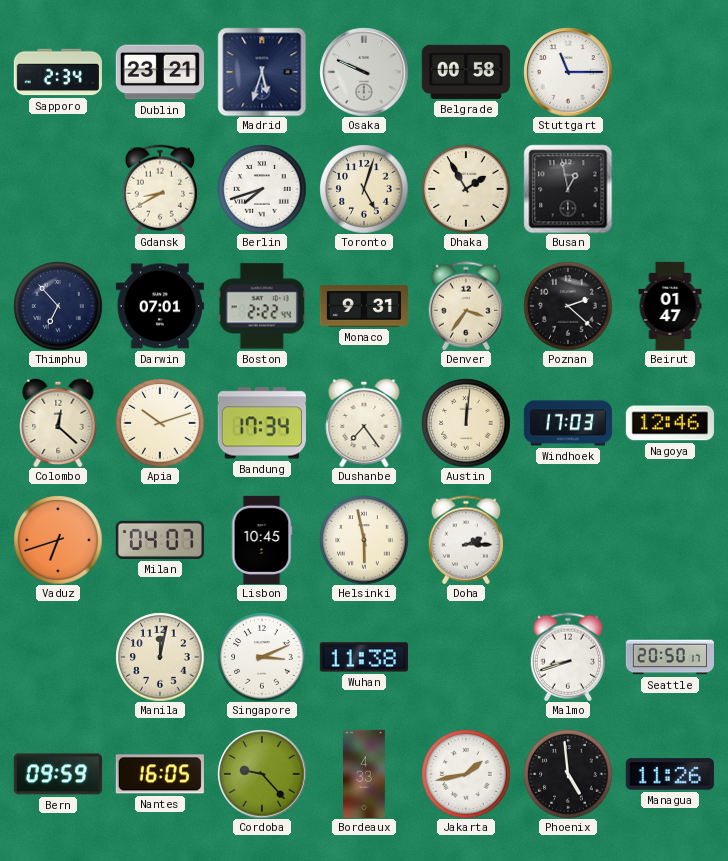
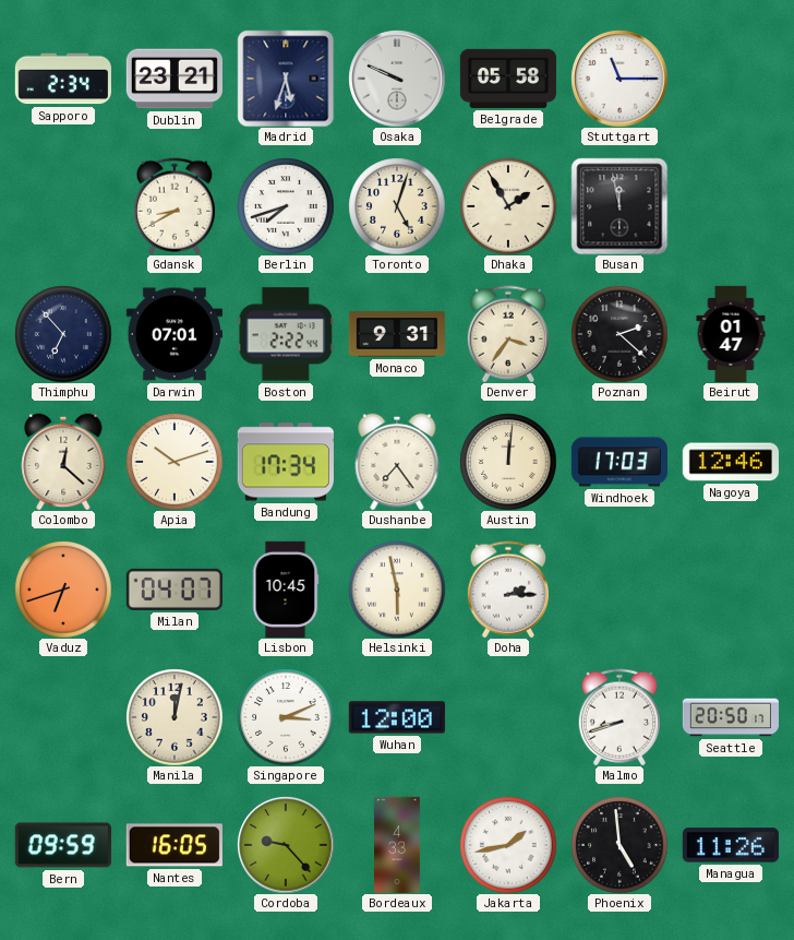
Belgrade: 00:58 -> 05:58 (508, 79)
Busan: 12:58 -> 11:58 (619, 206)
Wuhan: 11:38 -> 12:00 (397, 717)
